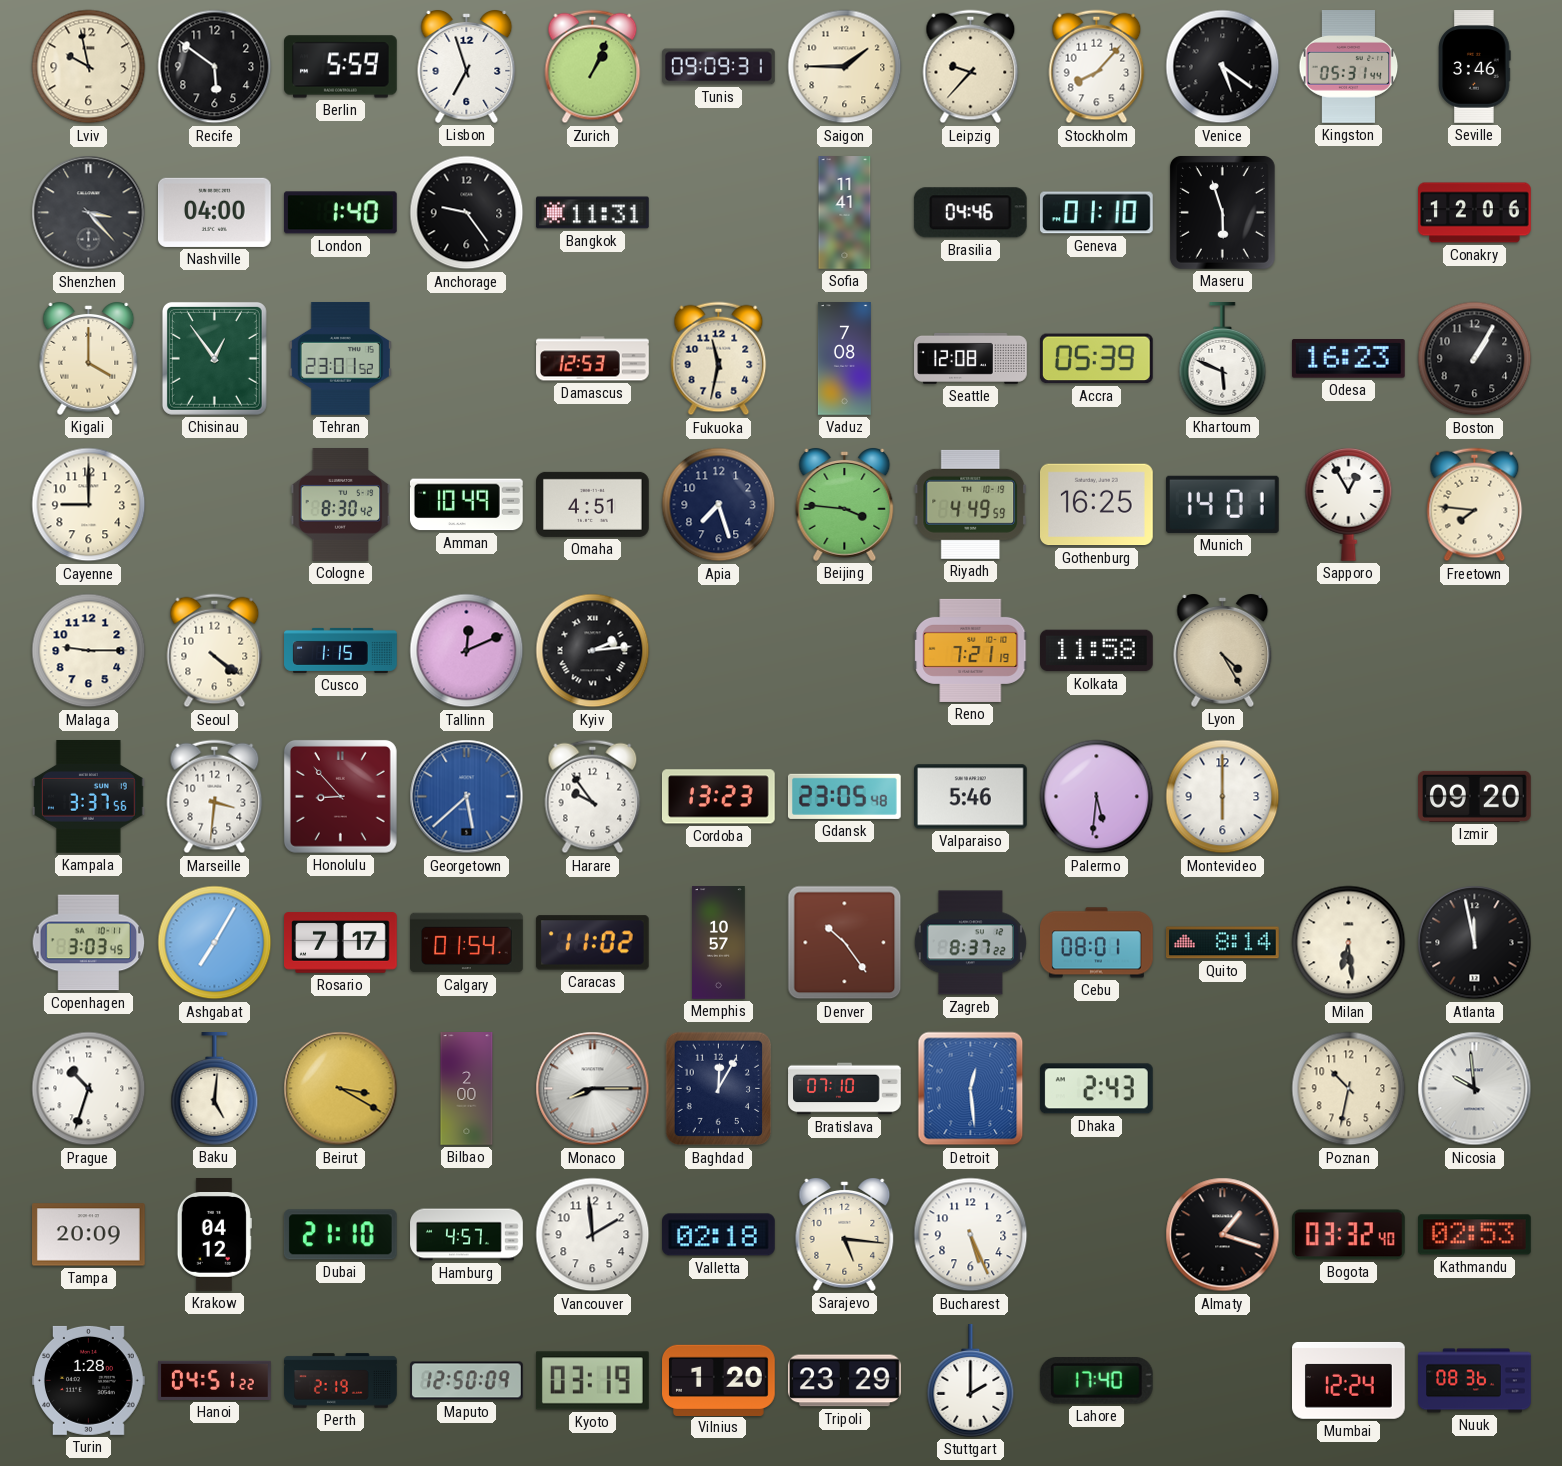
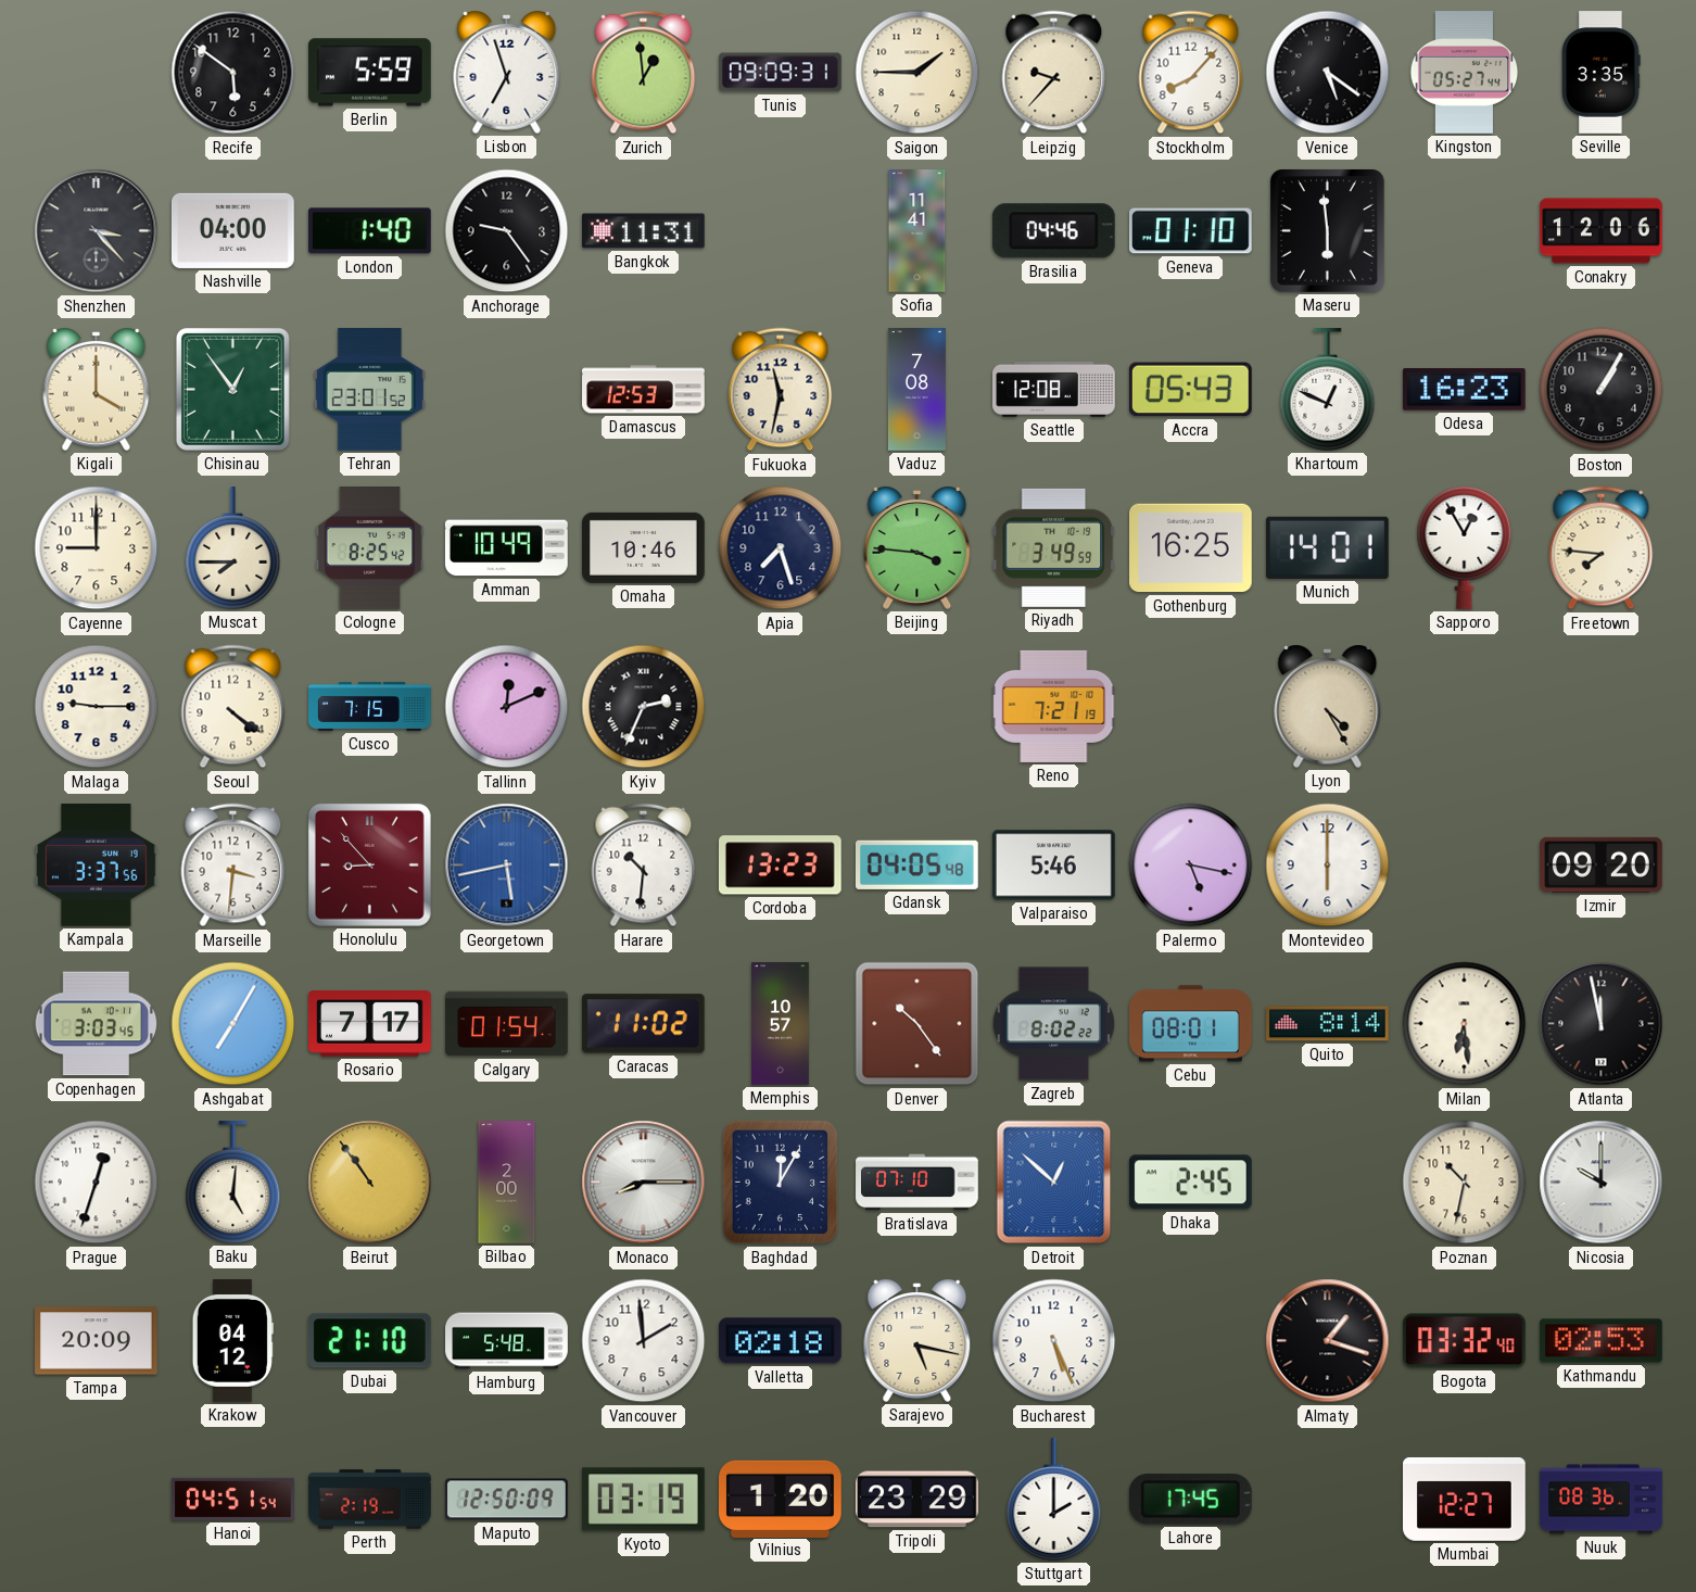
Lviv: 9:58 -> none (89, 67)
Zurich: 1:04 -> 12:59 (644, 73)
Kingston: 05:31 -> 05:27 (1465, 73)
Seville: 3:46 -> 3:35 (1602, 73)
Maseru: 5:57 -> 5:59 (1327, 230)
Accra: 05:39 -> 05:43 (1190, 390)
Khartoum: 5:49 -> 12:49 (1328, 390)
Muscat: none -> 7:45 (233, 548)
Cologne: 8:30 -> 8:25 (370, 548)
Omaha: 4:51 -> 10:46 (644, 547)
Riyadh: 4:49 -> 3:49 (1054, 547)
Cusco: 1:15 -> 7:15 (370, 706)
Kyiv: 2:14 -> 2:34 (644, 707)
Kolkata: 11:58 -> none (1097, 651)
Georgetown: 5:38 -> 5:43 (507, 866)
Harare: 9:54 -> 10:31 (644, 866)
Gdansk: 23:05 -> 04:05 (916, 864)
Palermo: 5:31 -> 5:17 (1191, 866)
Zagreb: 8:37 -> 8:02 (1053, 1024)
Prague: 10:33 -> 12:33 (97, 1183)
Beirut: 3:20 -> 10:54 (370, 1183)
Detroit: 12:29 -> 12:52 (1054, 1183)
Dhaka: 2:43 -> 2:45 (1190, 1183)
Nicosia: 9:59 -> 10:00 (1602, 1183)
Hamburg: 4:57 -> 5:48 (507, 1341)
Sarajevo: 5:16 -> 5:17 (917, 1341)
Turin: 1:28 -> none (89, 1380)
Hanoi: 04:51:22 -> 04:51:54 (233, 1499)
Lahore: 17:40 -> 17:45 (1190, 1500)
Mumbai: 12:24 -> 12:27 (1465, 1499)
